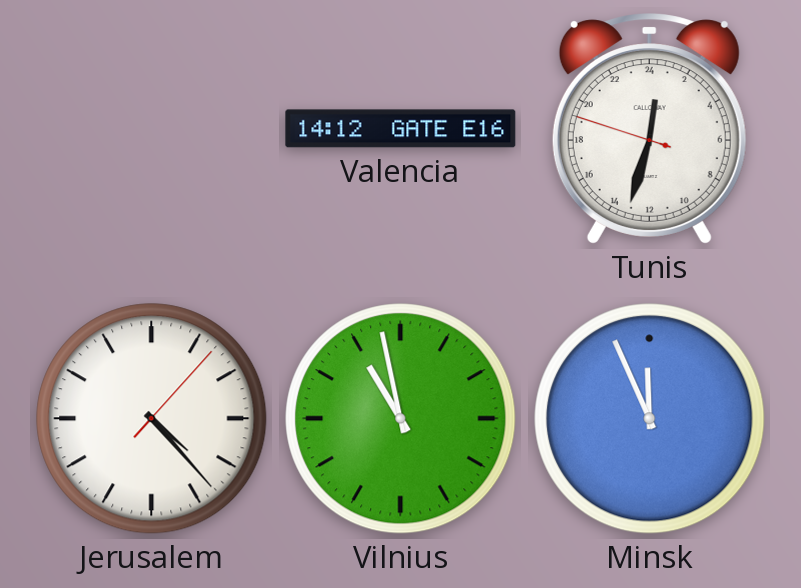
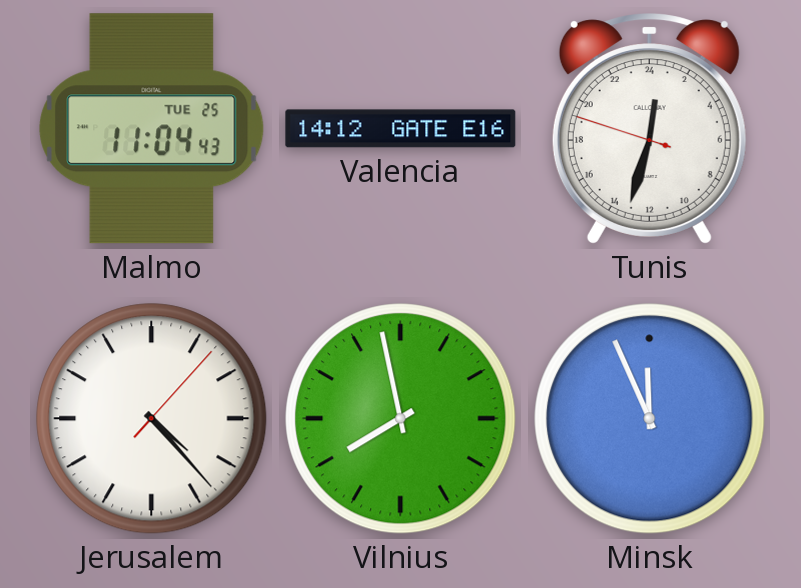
Malmo: none -> 11:04 (152, 129)
Vilnius: 10:58 -> 7:58 (401, 419)
